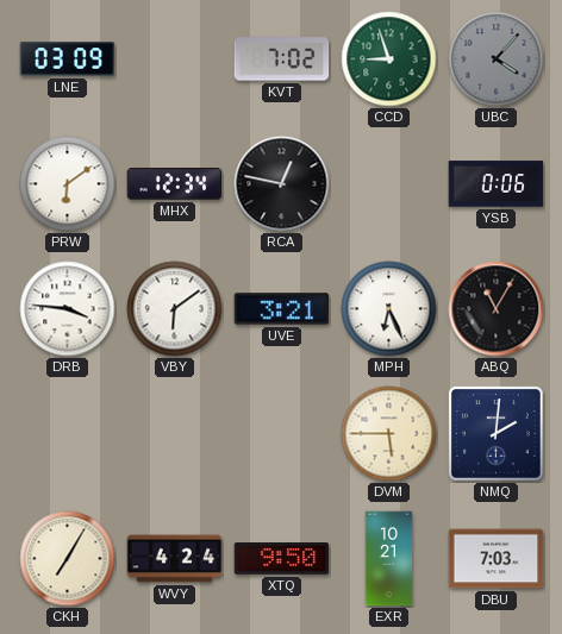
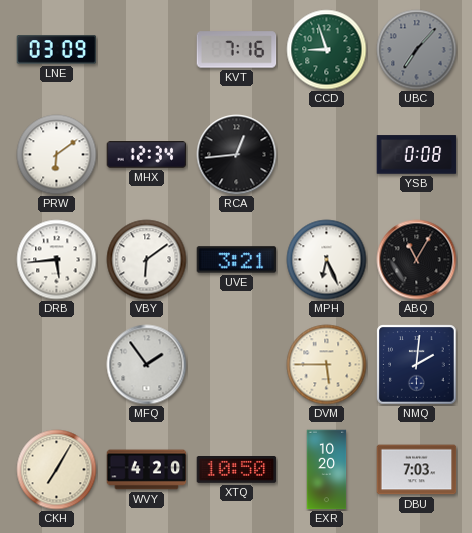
KVT: 7:02 -> 7:16 (237, 50)
UBC: 4:07 -> 7:07 (417, 50)
RCA: 12:47 -> 12:44 (237, 155)
YSB: 0:06 -> 0:08 (417, 155)
DRB: 3:46 -> 5:44 (57, 260)
MFQ: none -> 1:54 (147, 365)
WVY: 4:24 -> 4:20 (147, 470)
XTQ: 9:50 -> 10:50 (237, 470)
EXR: 10:21 -> 10:20 (327, 470)
